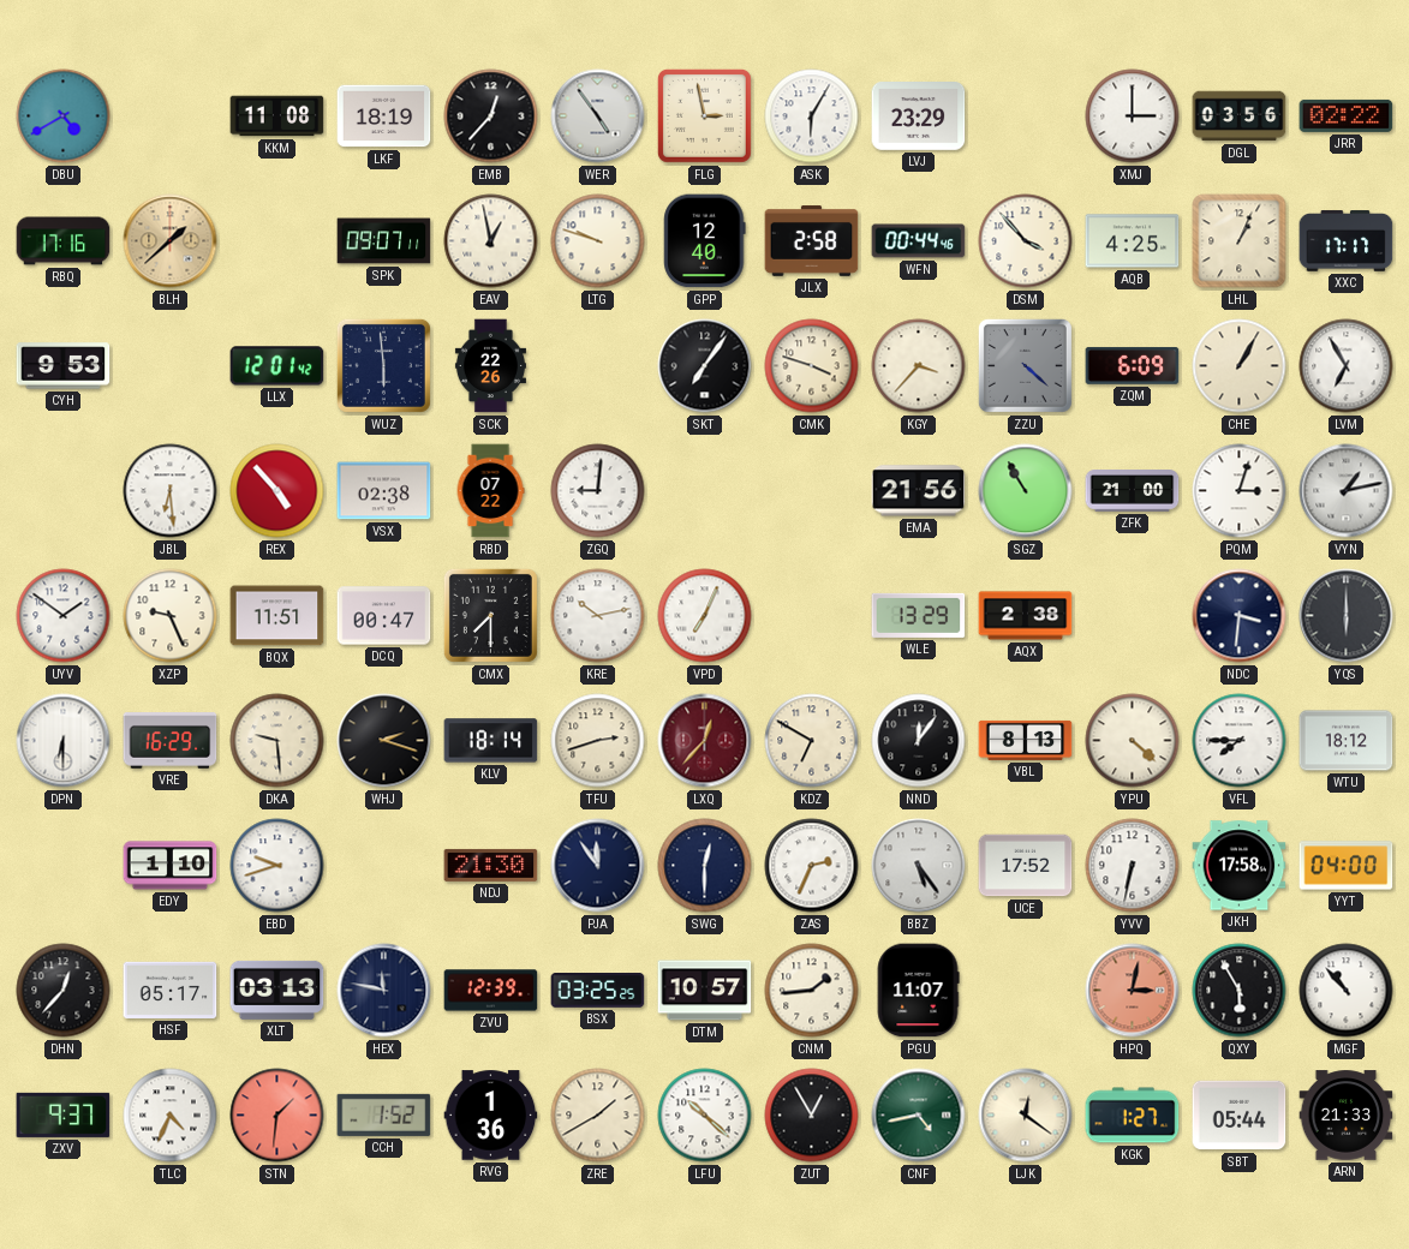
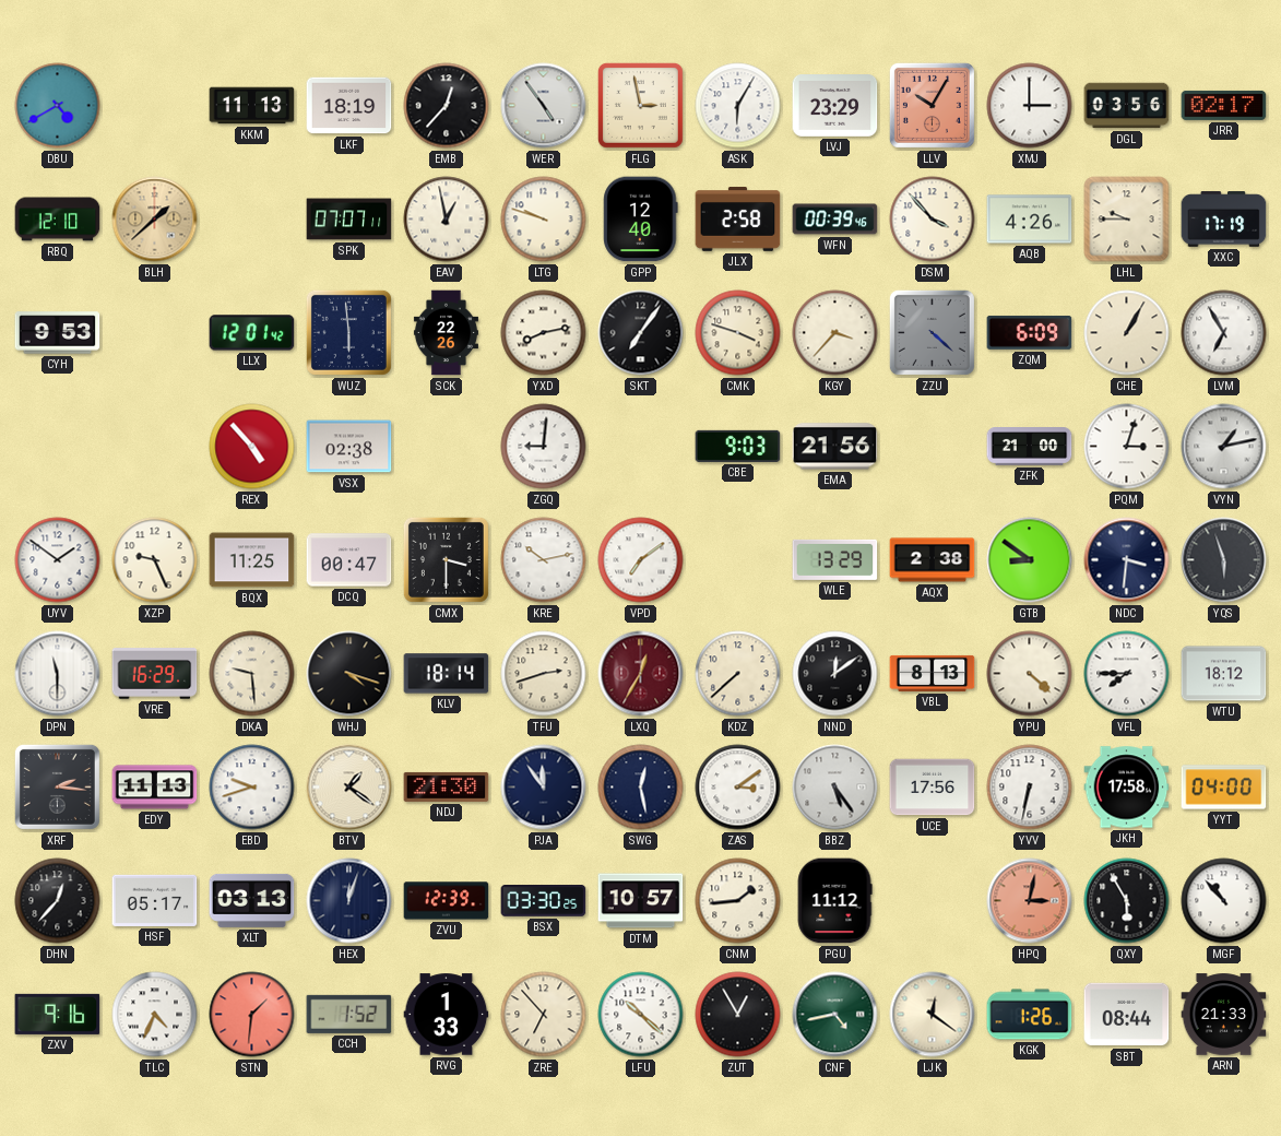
KKM: 11:08 -> 11:13 (252, 106)
LLV: none -> 10:05 (932, 105)
JRR: 02:22 -> 02:17 (1224, 105)
RBQ: 17:16 -> 12:10 (58, 220)
SPK: 09:07 -> 07:07 (349, 220)
WFN: 00:44 -> 00:39 (835, 220)
AQB: 4:25 -> 4:26 (1030, 220)
LHL: 1:04 -> 9:45 (1127, 220)
XXC: 17:17 -> 17:19 (1224, 220)
YXD: none -> 8:13 (544, 333)
JBL: 6:29 -> none (171, 491)
RBD: 07:22 -> none (490, 491)
CBE: none -> 9:03 (738, 446)
SGZ: 10:55 -> none (1026, 491)
BQX: 11:51 -> 11:25 (252, 560)
CMX: 7:30 -> 3:30 (446, 559)
VPD: 7:04 -> 7:09 (641, 560)
GTB: none -> 8:51 (1030, 560)
YQS: 6:00 -> 5:57 (1224, 560)
DPN: 6:30 -> 11:30 (58, 674)
WHJ: 2:18 -> 4:18 (349, 674)
LXQ: 12:37 -> 12:35 (641, 674)
KDZ: 6:50 -> 7:38 (738, 674)
NND: 12:06 -> 12:09 (835, 674)
XRF: none -> 2:16 (57, 786)
EDY: 1:10 -> 11:13 (155, 788)
BTV: none -> 1:21 (349, 788)
SWG: 12:30 -> 12:28 (641, 788)
ZAS: 2:34 -> 3:09 (738, 788)
UCE: 17:52 -> 17:56 (933, 788)
HEX: 11:47 -> 12:03 (349, 901)
BSX: 03:25 -> 03:30 (544, 901)
PGU: 11:07 -> 11:12 (834, 901)
ZXV: 9:37 -> 9:16 (58, 1014)
RVG: 1:36 -> 1:33 (447, 1015)
ZRE: 1:40 -> 6:53 (544, 1015)
KGK: 1:27 -> 1:26 (1030, 1015)
SBT: 05:44 -> 08:44 (1127, 1015)
